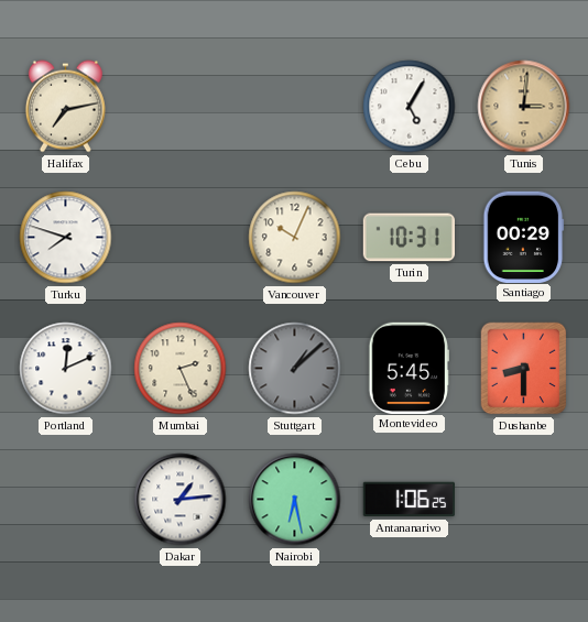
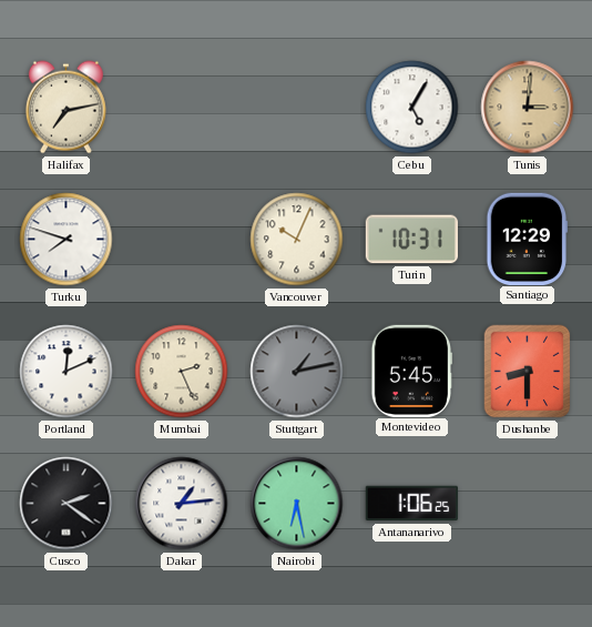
Santiago: 00:29 -> 12:29 (528, 239)
Stuttgart: 1:08 -> 1:13 (297, 372)
Cusco: none -> 2:21 (67, 504)
